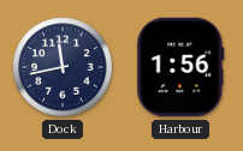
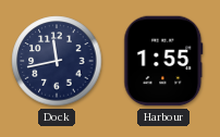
Harbour: 1:56 -> 1:55 (163, 61)
